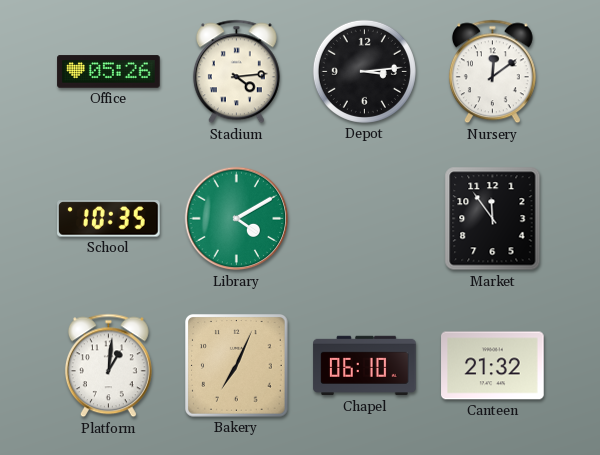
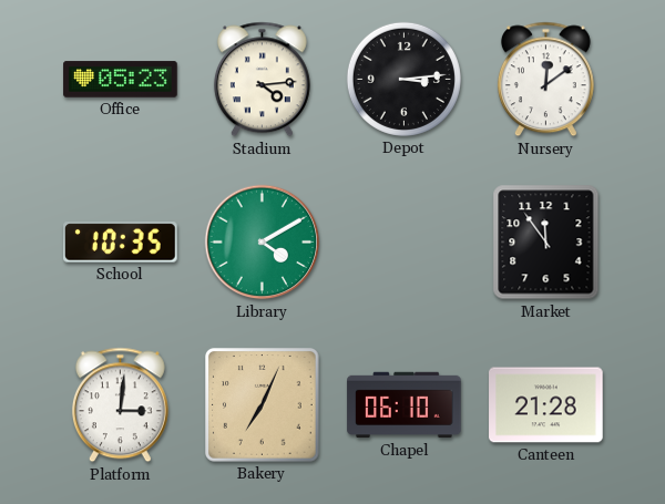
Office: 05:26 -> 05:23 (121, 80)
Platform: 1:01 -> 3:01 (120, 405)
Canteen: 21:32 -> 21:28 (546, 405)
